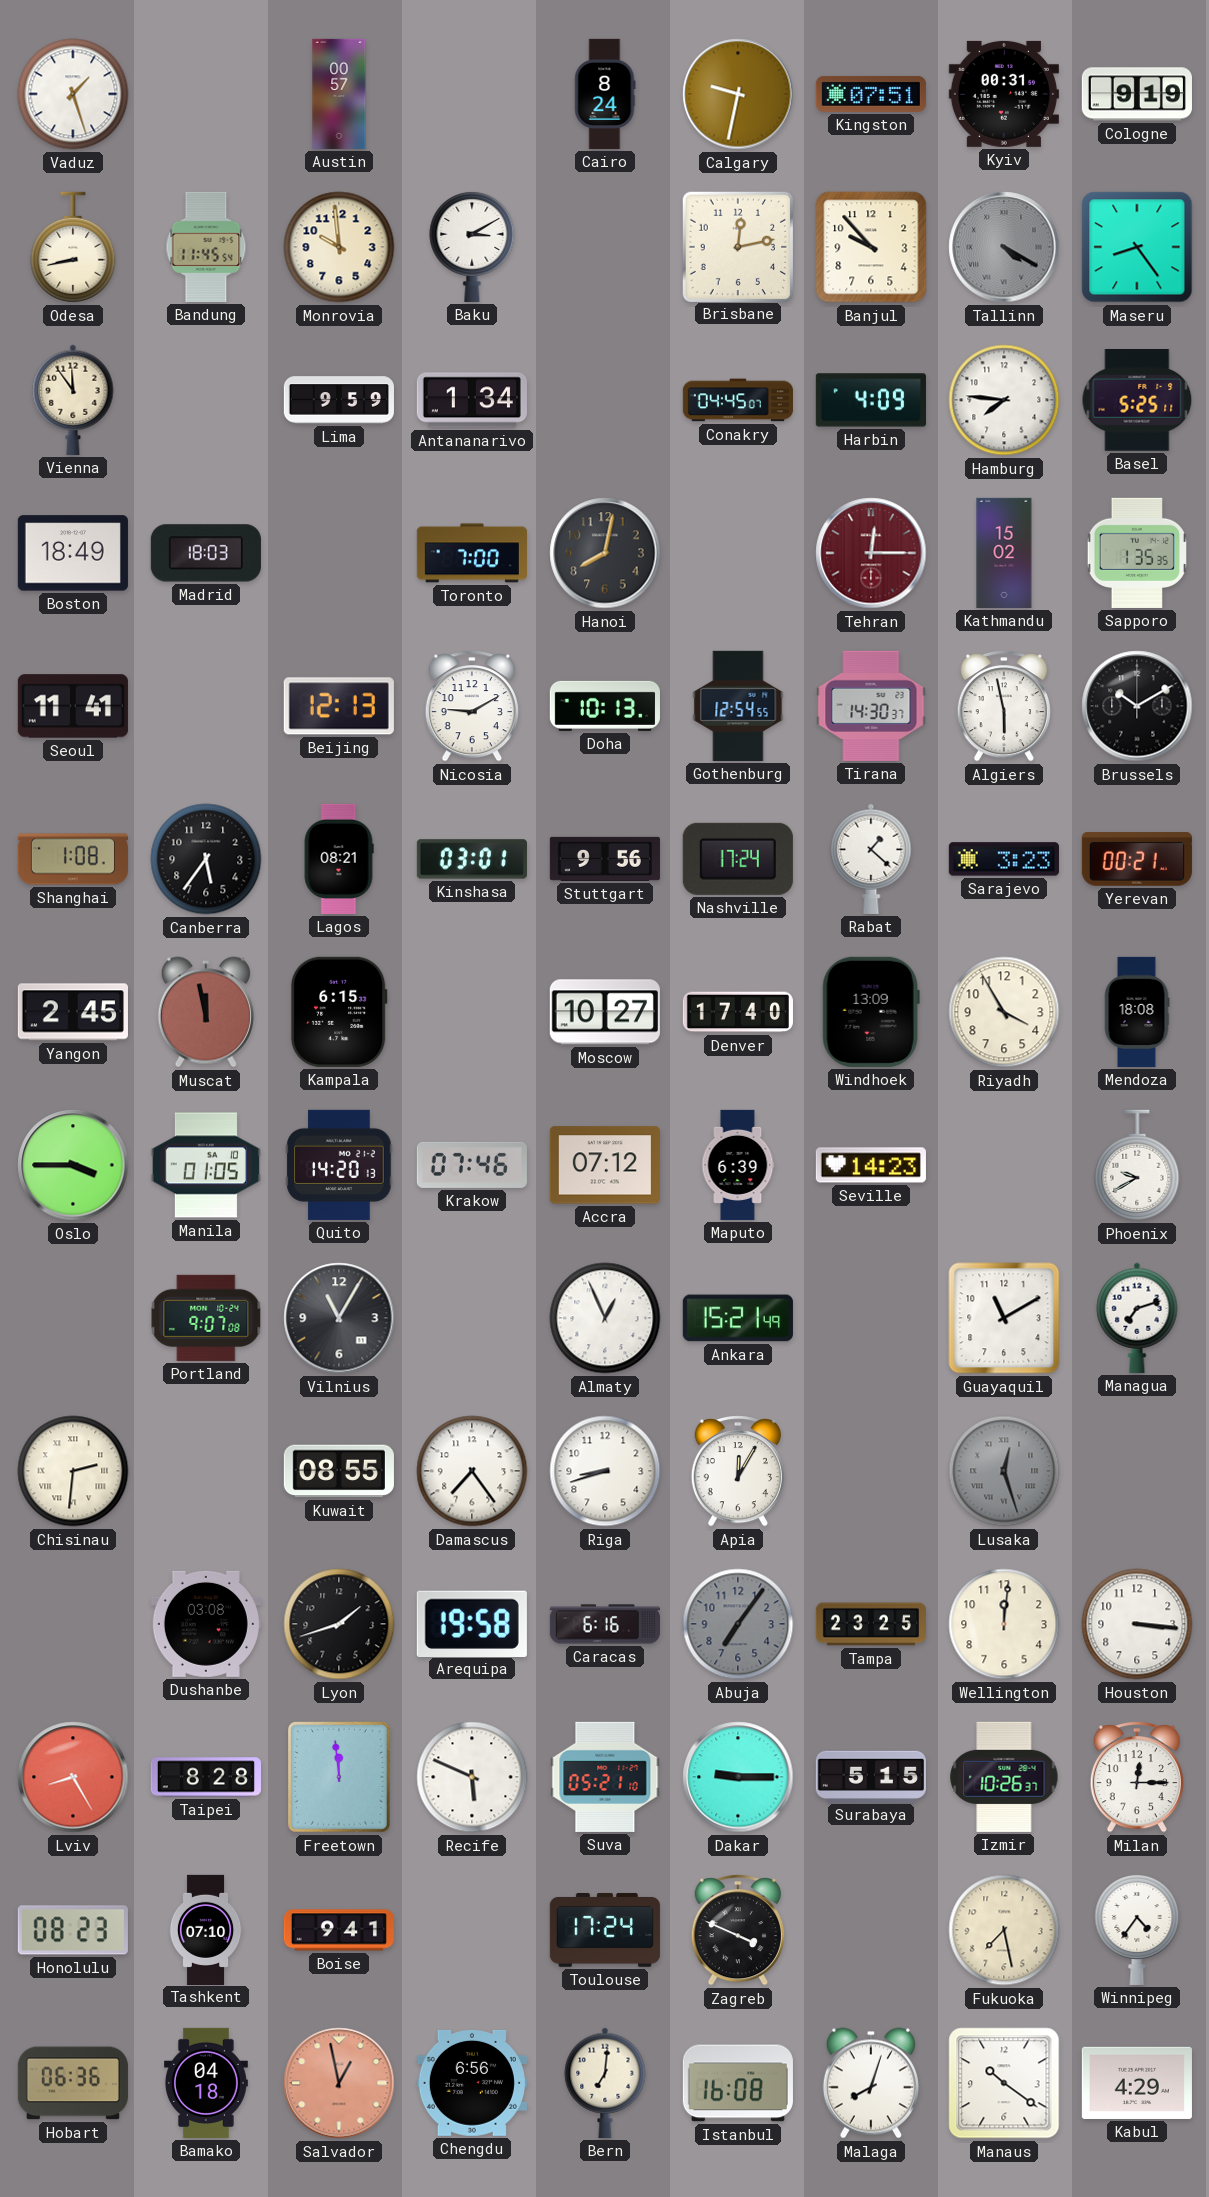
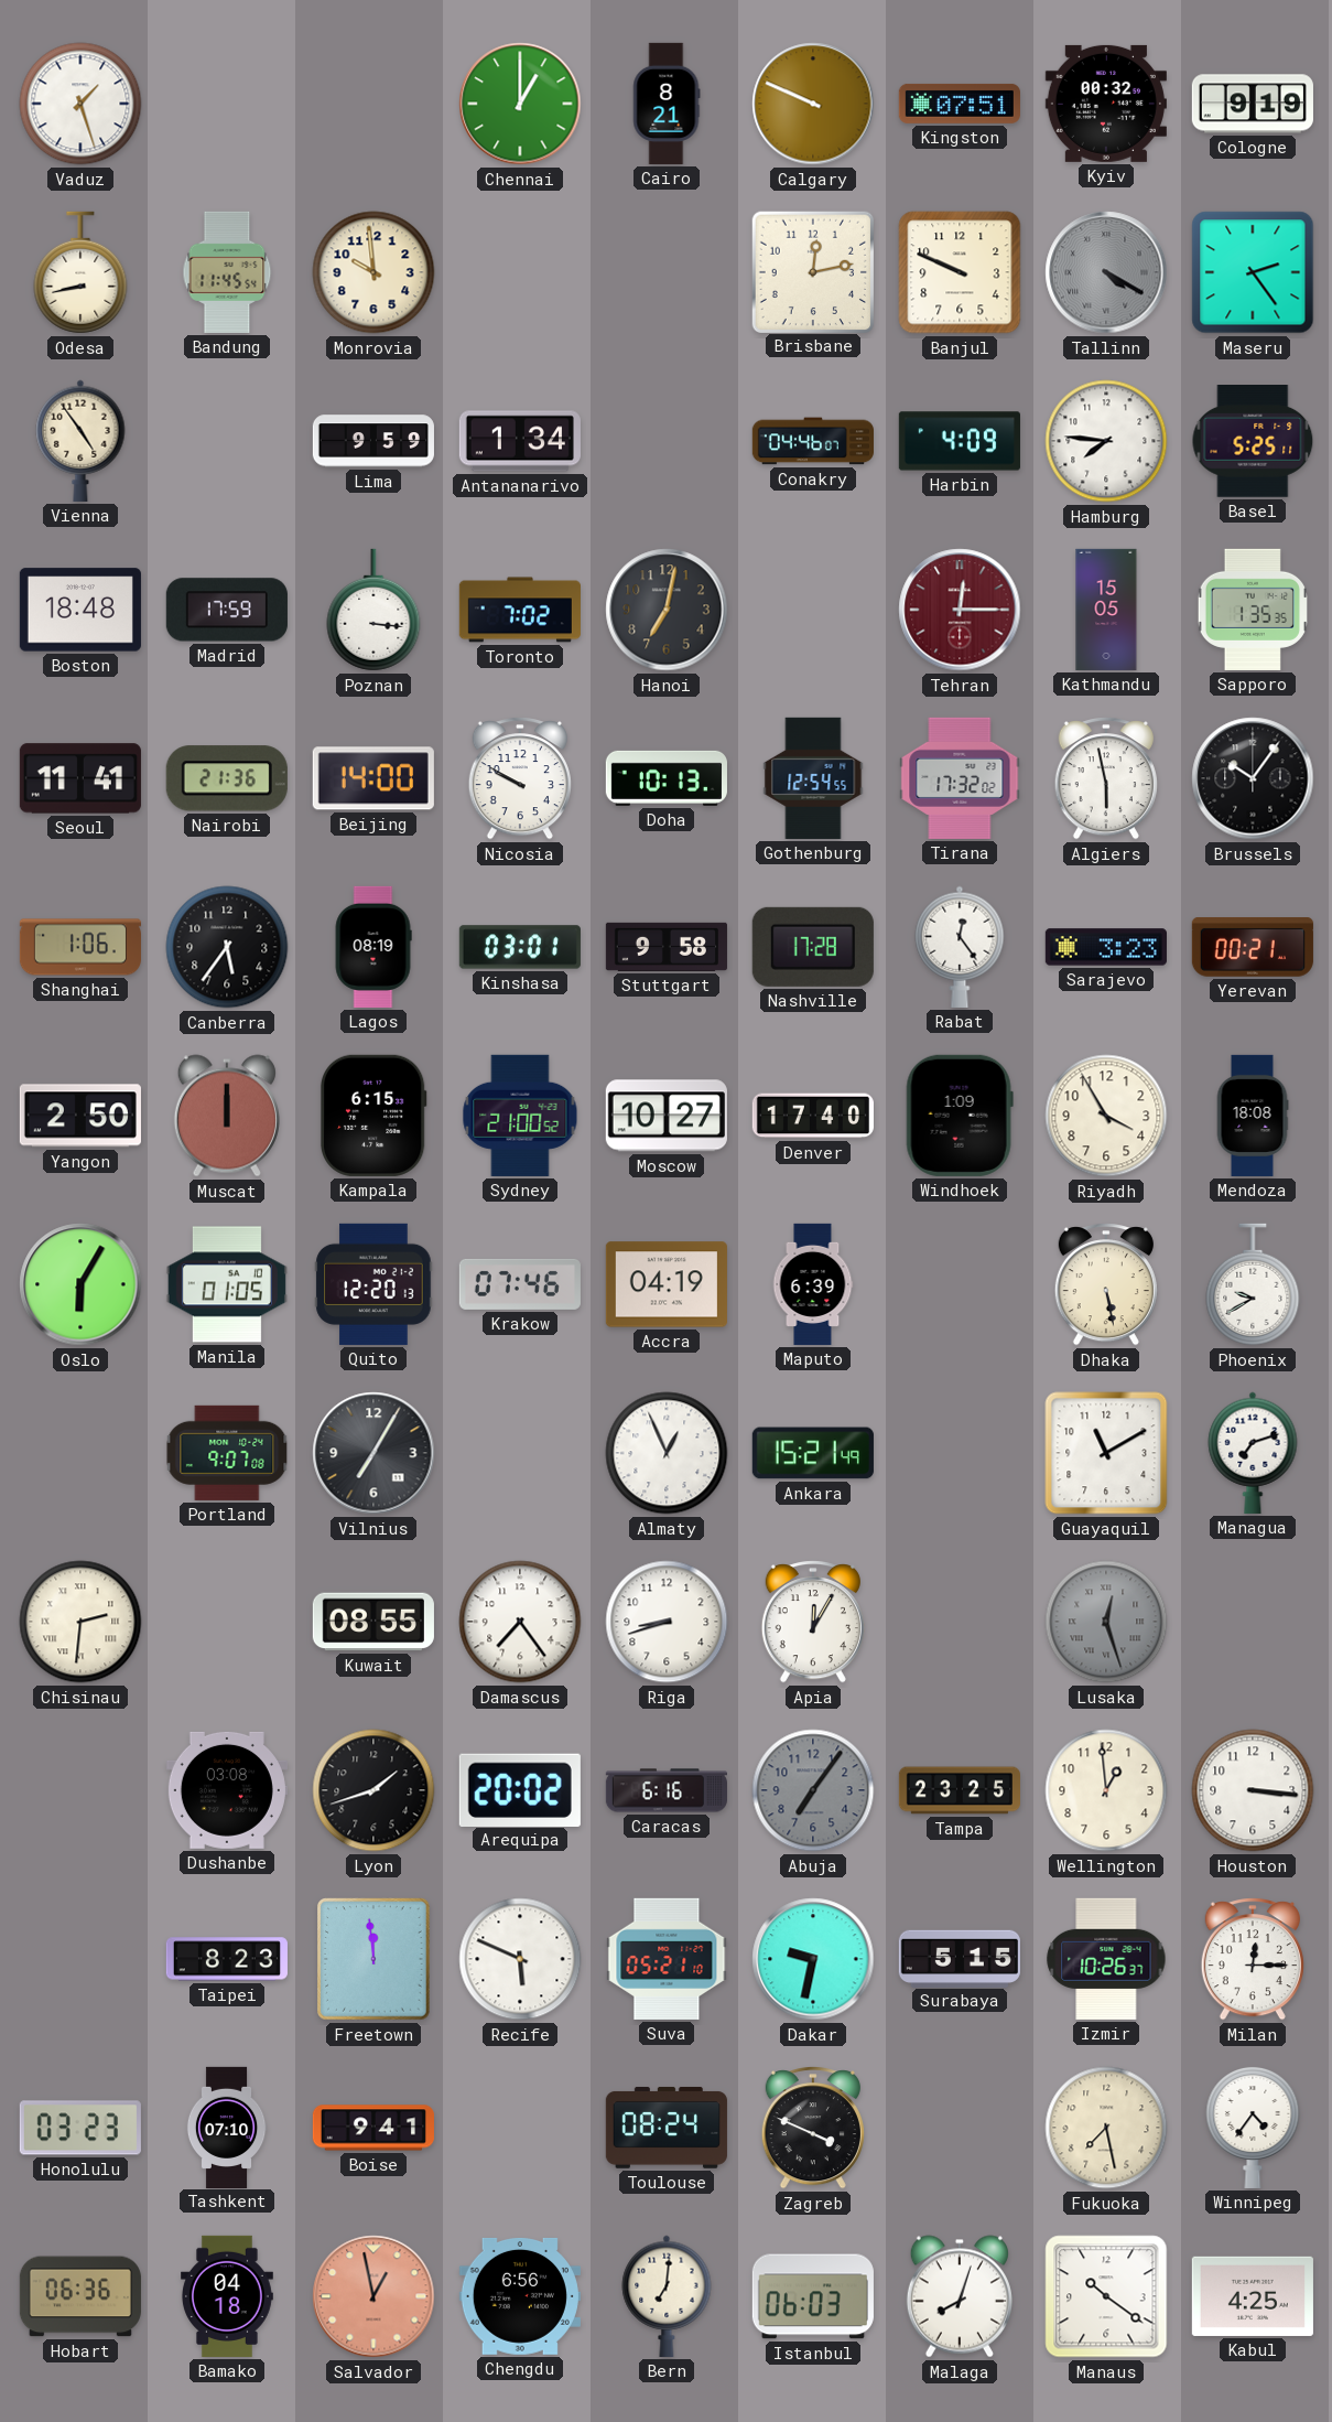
Austin: 00:57 -> none (339, 94)
Chennai: none -> 1:00 (520, 104)
Cairo: 8:24 -> 8:21 (667, 104)
Calgary: 9:32 -> 9:49 (813, 104)
Kyiv: 00:31 -> 00:32 (1106, 104)
Baku: 3:10 -> none (472, 246)
Banjul: 9:53 -> 9:49 (960, 272)
Maseru: 8:24 -> 2:24 (1253, 272)
Vienna: 11:54 -> 4:54 (80, 441)
Conakry: 04:45 -> 04:46 (813, 441)
Boston: 18:49 -> 18:48 (80, 610)
Madrid: 18:03 -> 17:59 (227, 610)
Poznan: none -> 3:16 (373, 610)
Toronto: 7:00 -> 7:02 (520, 610)
Hanoi: 8:02 -> 7:02 (667, 610)
Kathmandu: 15:02 -> 15:05 (1106, 610)
Nairobi: none -> 21:36 (227, 778)
Beijing: 12:13 -> 14:00 (373, 778)
Nicosia: 9:10 -> 9:50 (520, 778)
Tirana: 14:30 -> 17:32 (960, 778)
Brussels: 10:10 -> 10:06 (1253, 778)
Shanghai: 1:08 -> 1:06 (80, 947)
Lagos: 08:21 -> 08:19 (373, 947)
Stuttgart: 9:56 -> 9:58 (667, 947)
Nashville: 17:24 -> 17:28 (813, 947)
Rabat: 1:22 -> 12:24 (960, 947)
Yangon: 2:45 -> 2:50 (80, 1116)
Muscat: 11:58 -> 12:00 (227, 1116)
Sydney: none -> 21:00 (520, 1116)
Windhoek: 13:09 -> 1:09 (960, 1116)
Oslo: 3:45 -> 6:05 (80, 1284)
Quito: 14:20 -> 12:20 (373, 1284)
Accra: 07:12 -> 04:19 (667, 1284)
Seville: 14:23 -> none (871, 1165)
Dhaka: none -> 5:28 (1106, 1284)
Vilnius: 11:05 -> 7:05 (373, 1453)
Arequipa: 19:58 -> 20:02 (520, 1789)
Wellington: 12:01 -> 12:59 (1106, 1790)
Lviv: 8:25 -> none (73, 1777)
Taipei: 8:28 -> 8:23 (227, 1959)
Dakar: 9:15 -> 9:32 (813, 1959)
Honolulu: 08:23 -> 03:23 (80, 2128)
Toulouse: 17:24 -> 08:24 (667, 2128)
Istanbul: 16:08 -> 06:03 (813, 2296)
Kabul: 4:29 -> 4:25 (1253, 2296)
